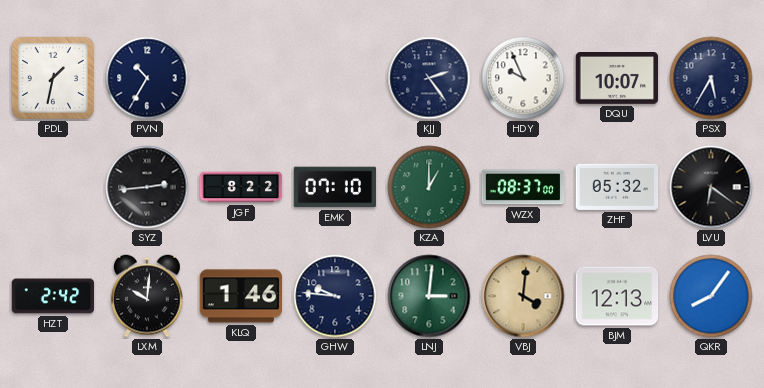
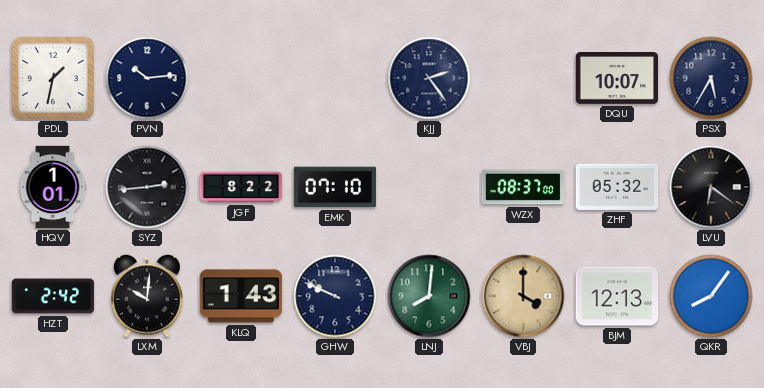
PVN: 10:35 -> 10:14 (147, 78)
HDY: 9:56 -> none (523, 78)
HQV: none -> 1:01 (53, 187)
KZA: 1:00 -> none (429, 187)
KLQ: 1:46 -> 1:43 (241, 296)
GHW: 9:46 -> 9:49 (335, 296)
LNJ: 3:01 -> 8:01 (429, 296)
VBJ: 4:01 -> 4:00 (523, 296)
